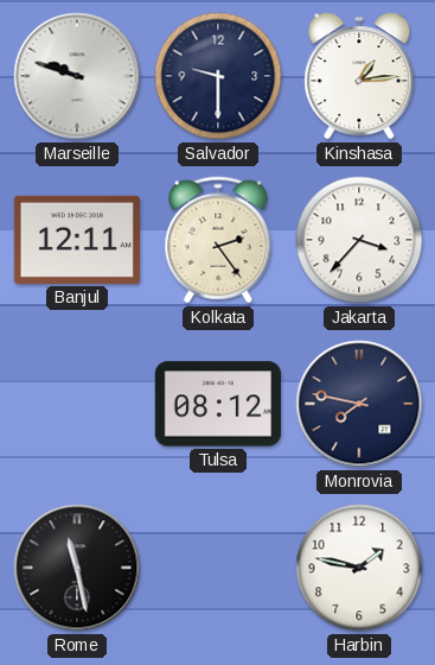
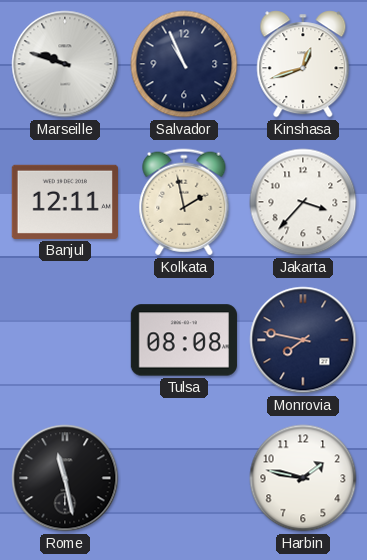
Salvador: 9:30 -> 10:56 (184, 64)
Kinshasa: 1:14 -> 12:42 (303, 64)
Kolkata: 2:24 -> 1:58 (184, 202)
Tulsa: 08:12 -> 08:08 (184, 340)
